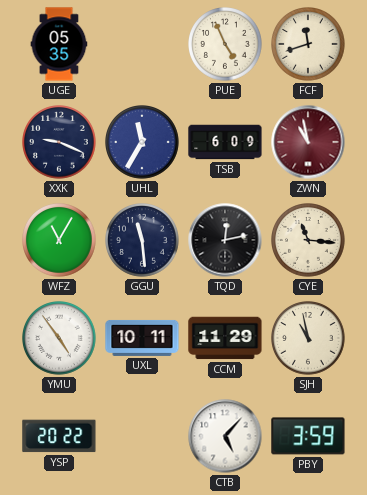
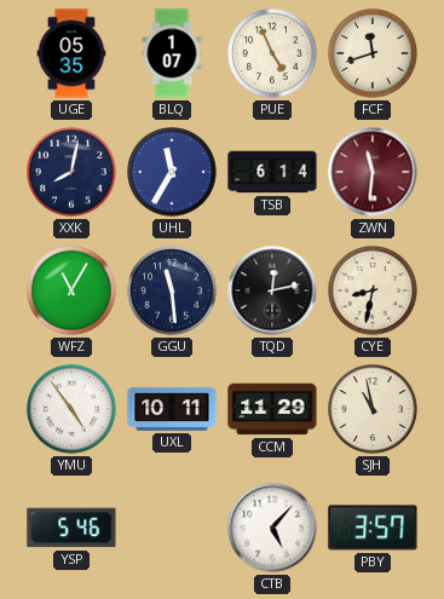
BLQ: none -> 1:07 (172, 53)
XXK: 9:19 -> 8:02 (73, 173)
TSB: 6:09 -> 6:14 (272, 172)
ZWN: 10:58 -> 11:31 (373, 172)
CYE: 11:16 -> 8:32 (374, 292)
YSP: 20:22 -> 5:46 (71, 528)
PBY: 3:59 -> 3:57 (373, 528)
